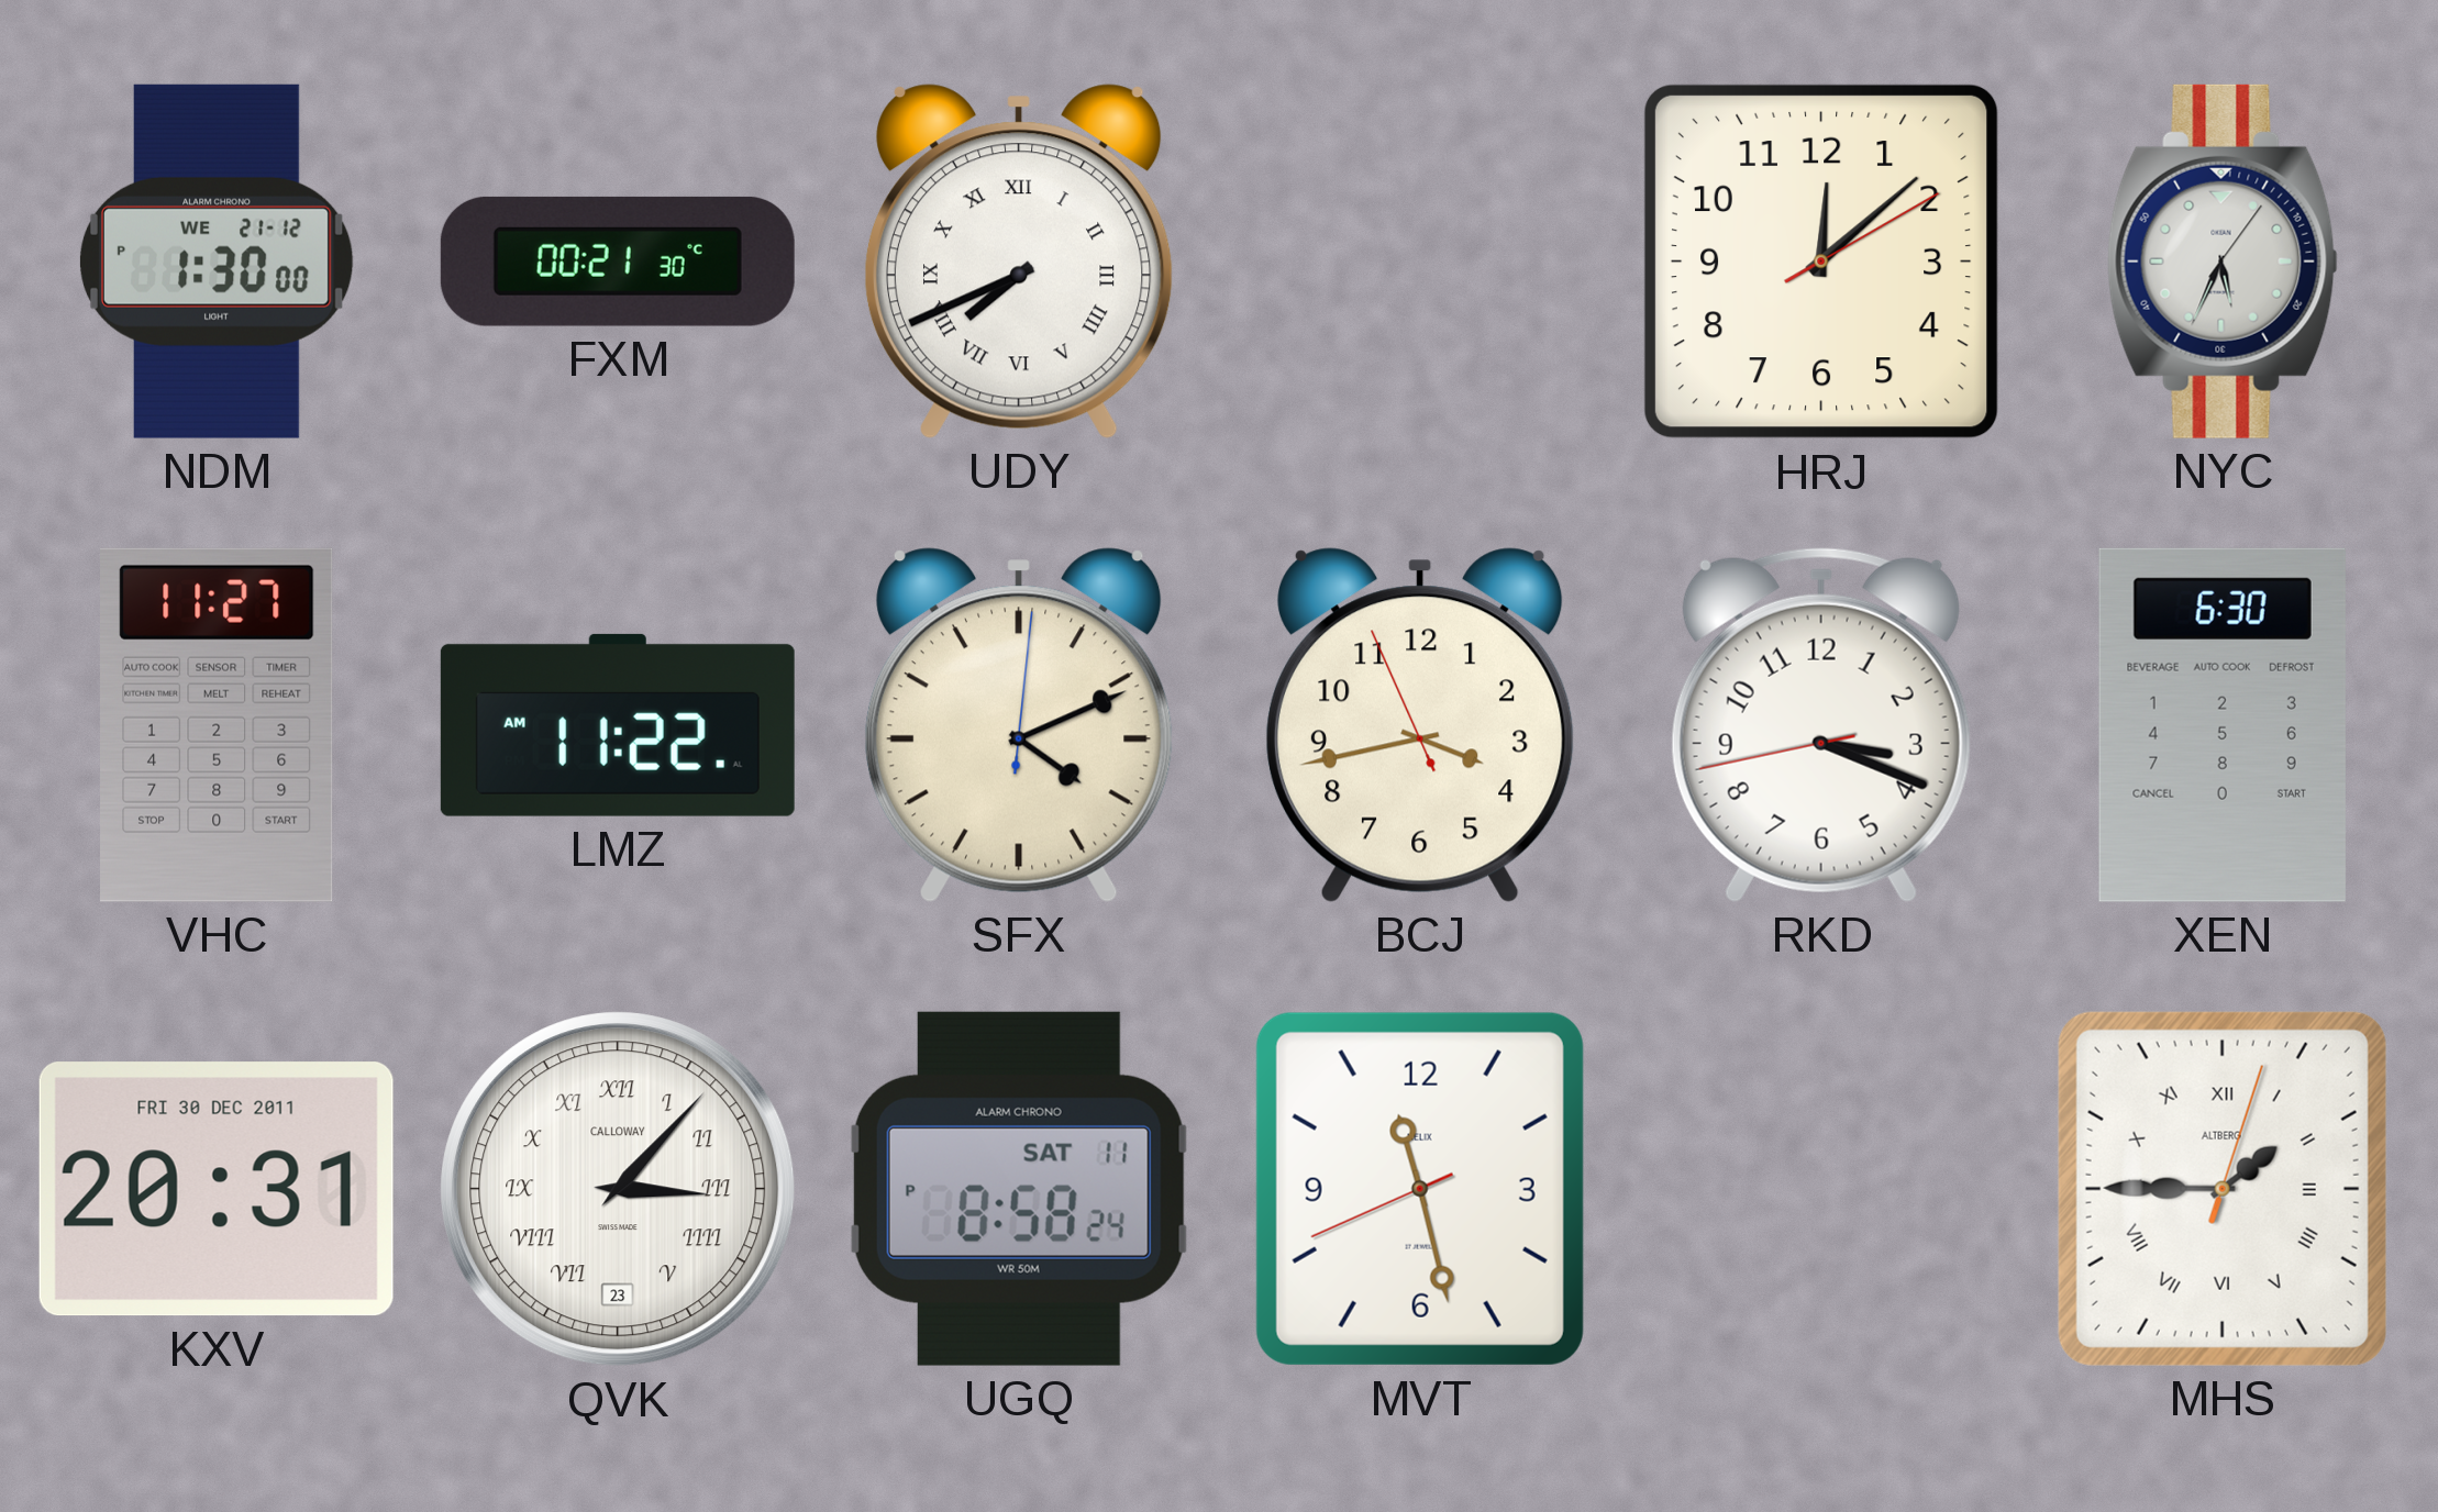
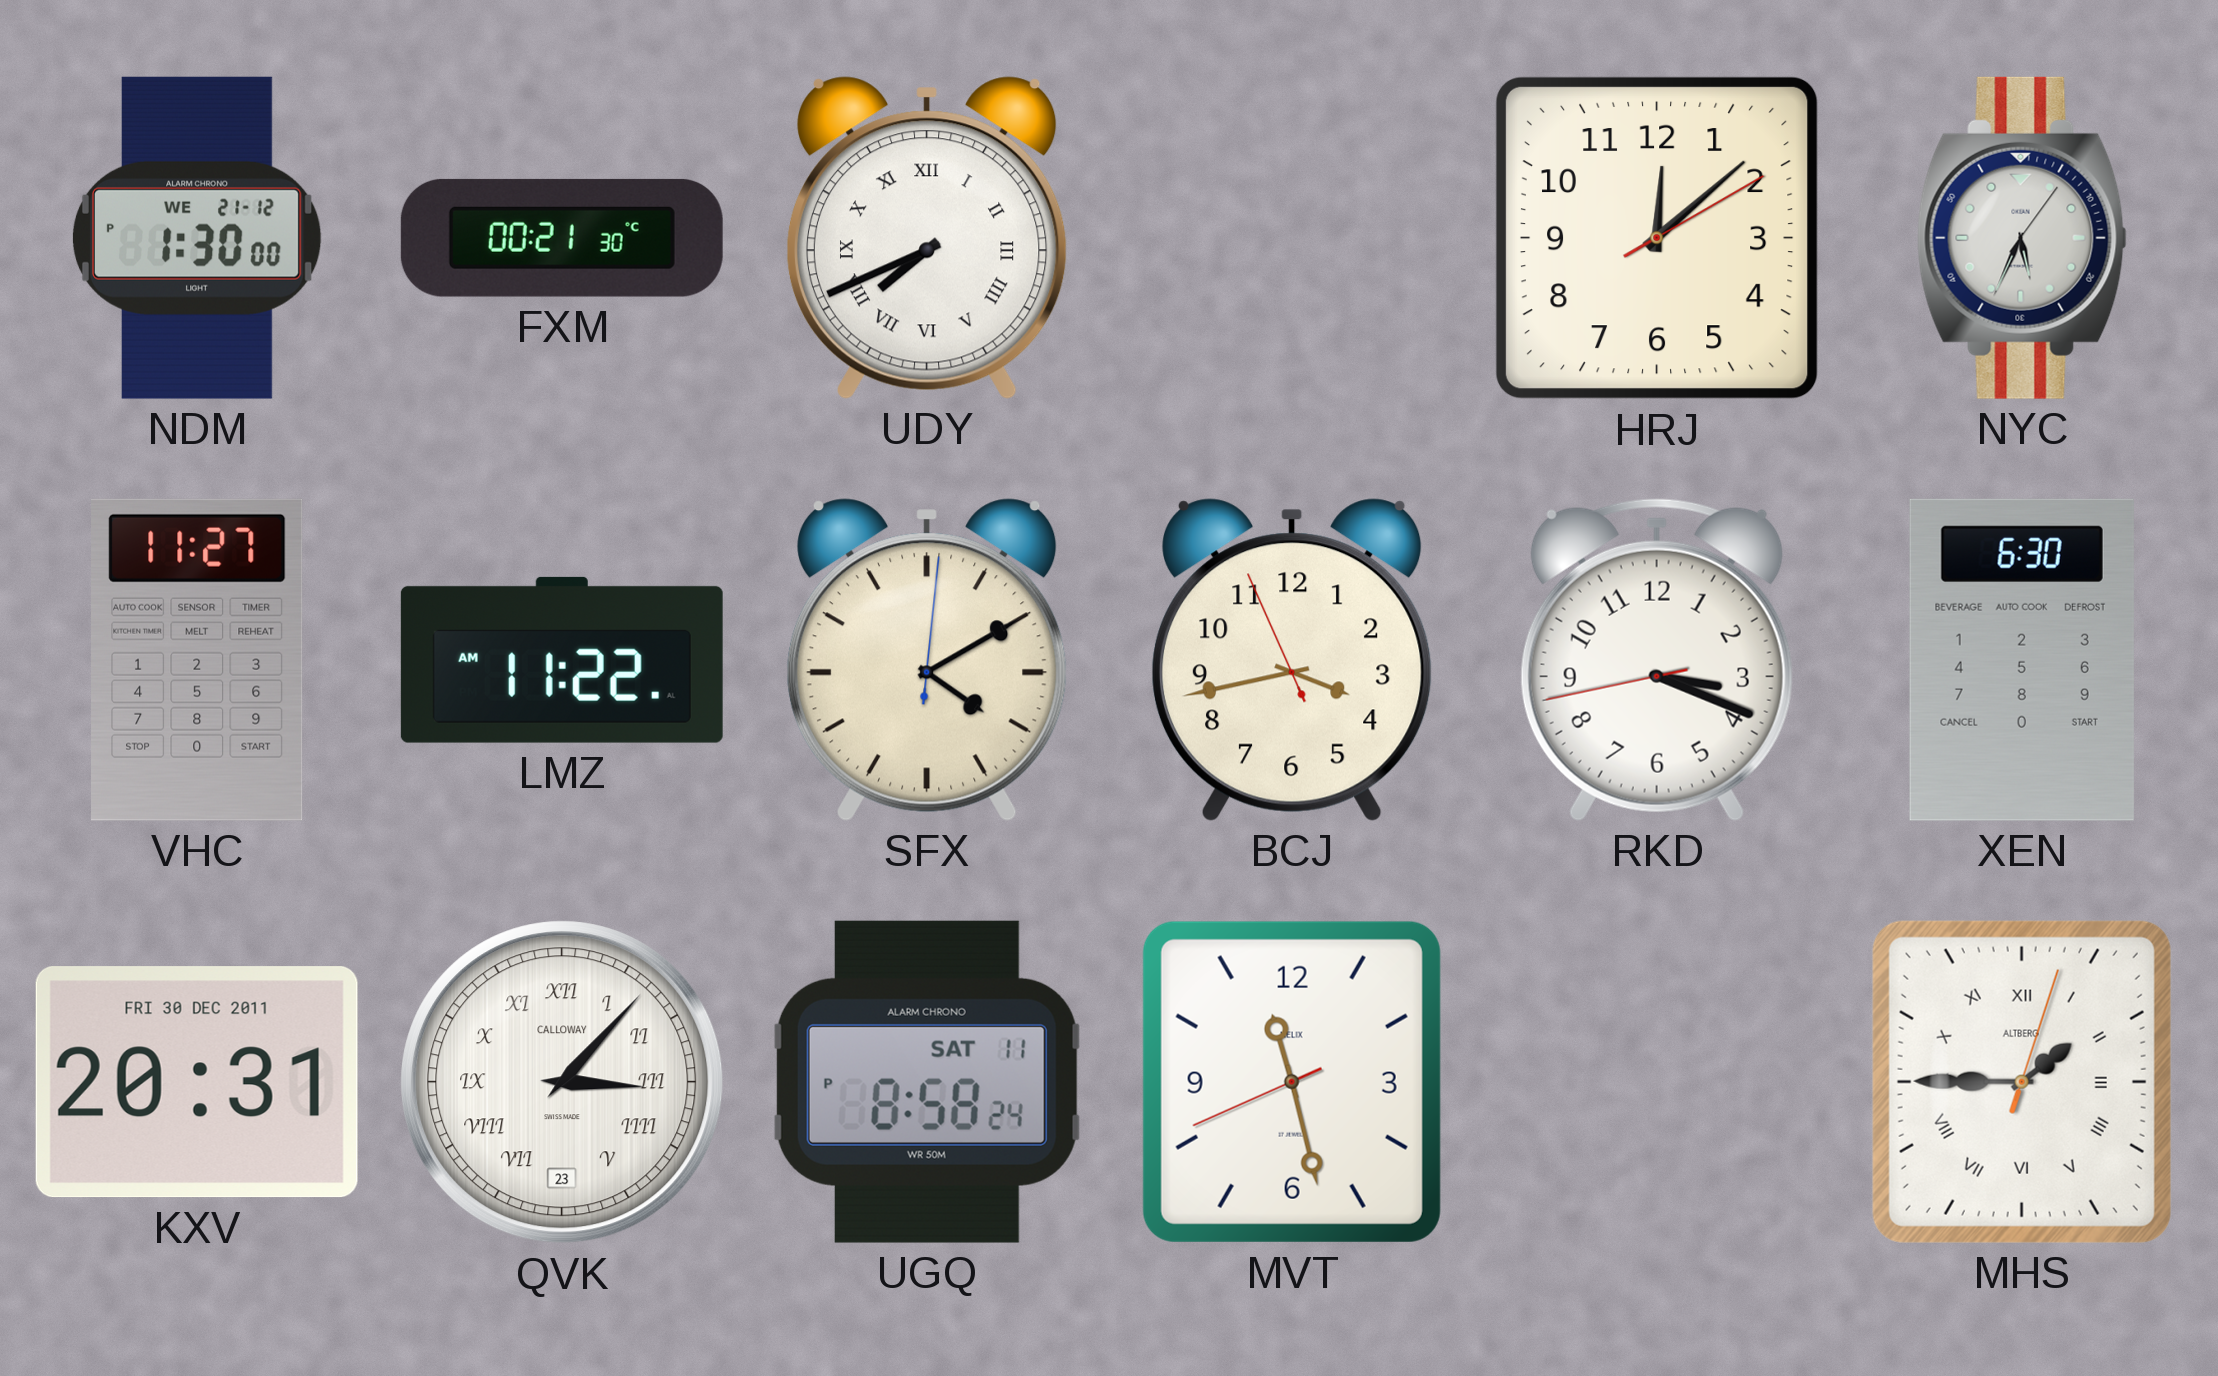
SFX: 4:11 -> 4:10 (927, 660)
